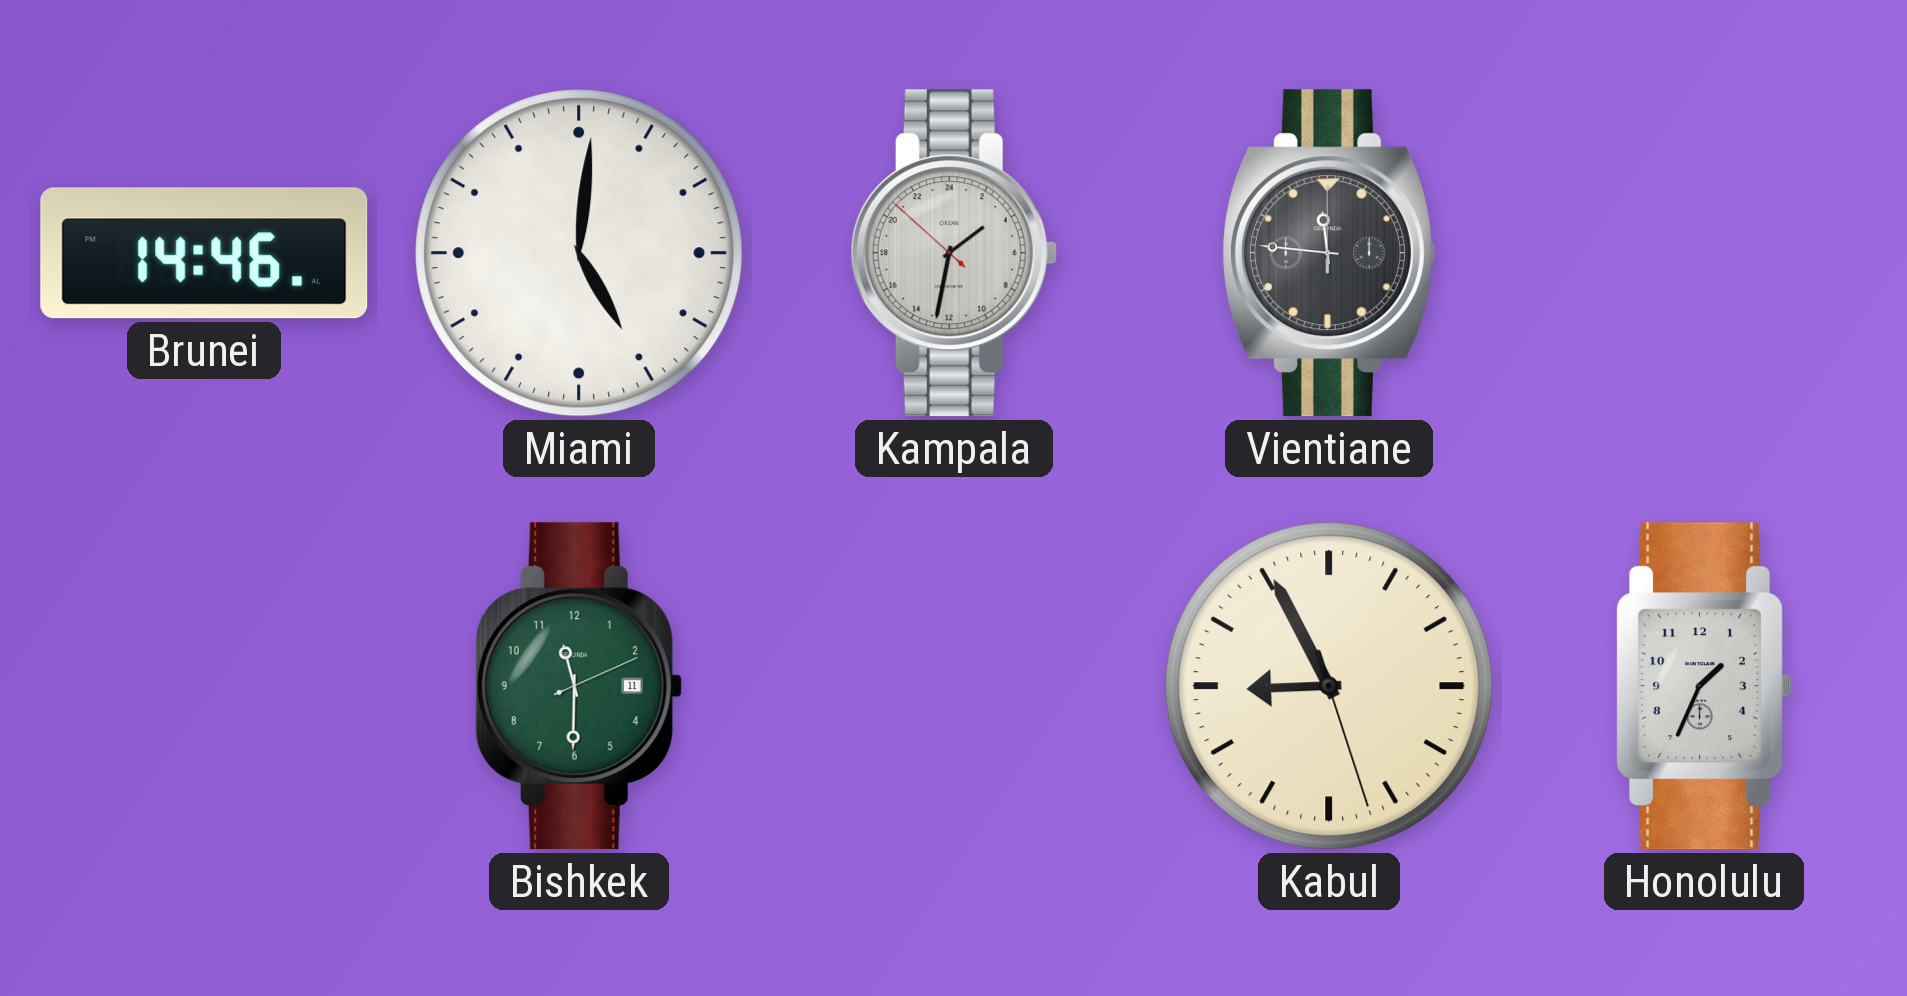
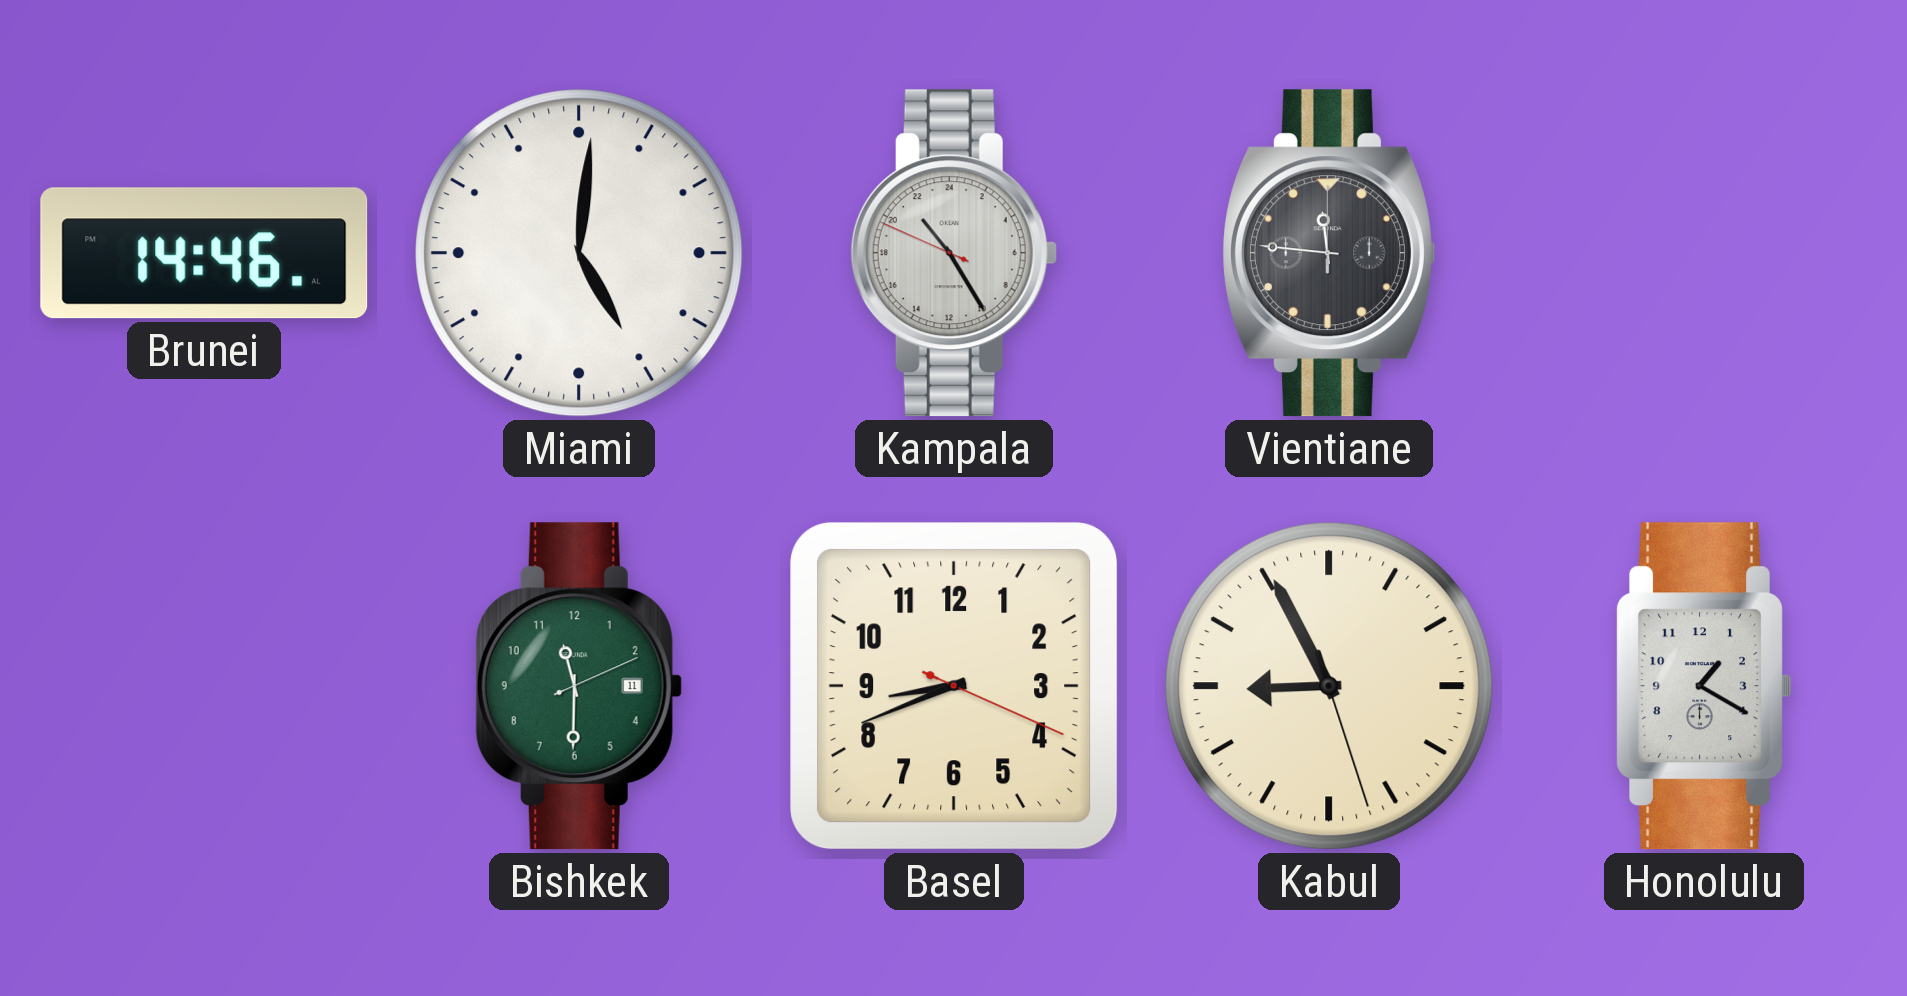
Kampala: 3:31 -> 21:24 (954, 253)
Basel: none -> 8:41 (954, 686)
Honolulu: 1:34 -> 1:20 (1704, 686)
